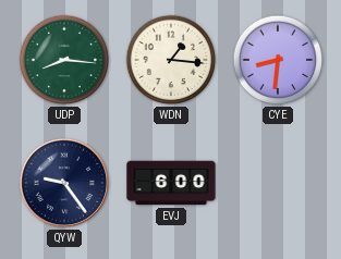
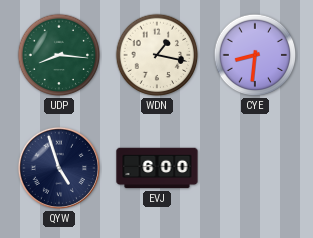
WDN: 1:16 -> 1:17 (157, 55)
QYW: 9:24 -> 4:57 (59, 168)
